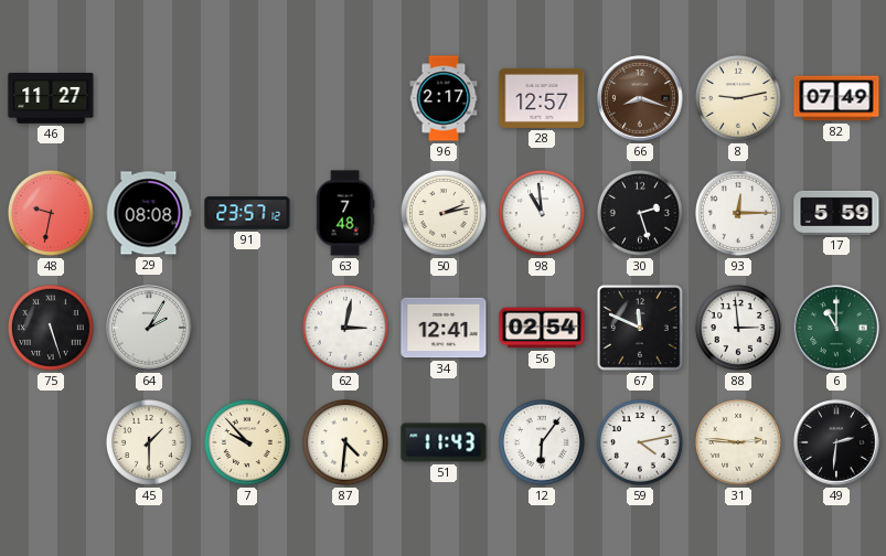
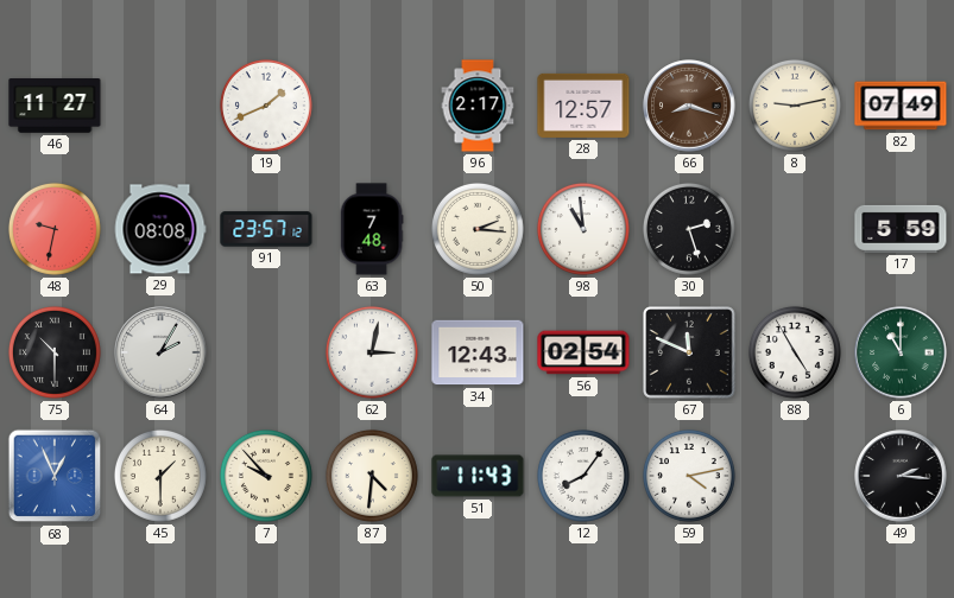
19: none -> 1:41 (266, 106)
50: 2:13 -> 2:16 (478, 229)
93: 12:15 -> none (738, 213)
75: 5:27 -> 10:30 (55, 352)
34: 12:41 -> 12:43 (478, 352)
88: 2:59 -> 4:55 (795, 352)
68: none -> 12:56 (55, 476)
12: 6:06 -> 8:06 (583, 476)
31: 2:46 -> none (738, 442)
49: 2:31 -> 2:16 (901, 476)
